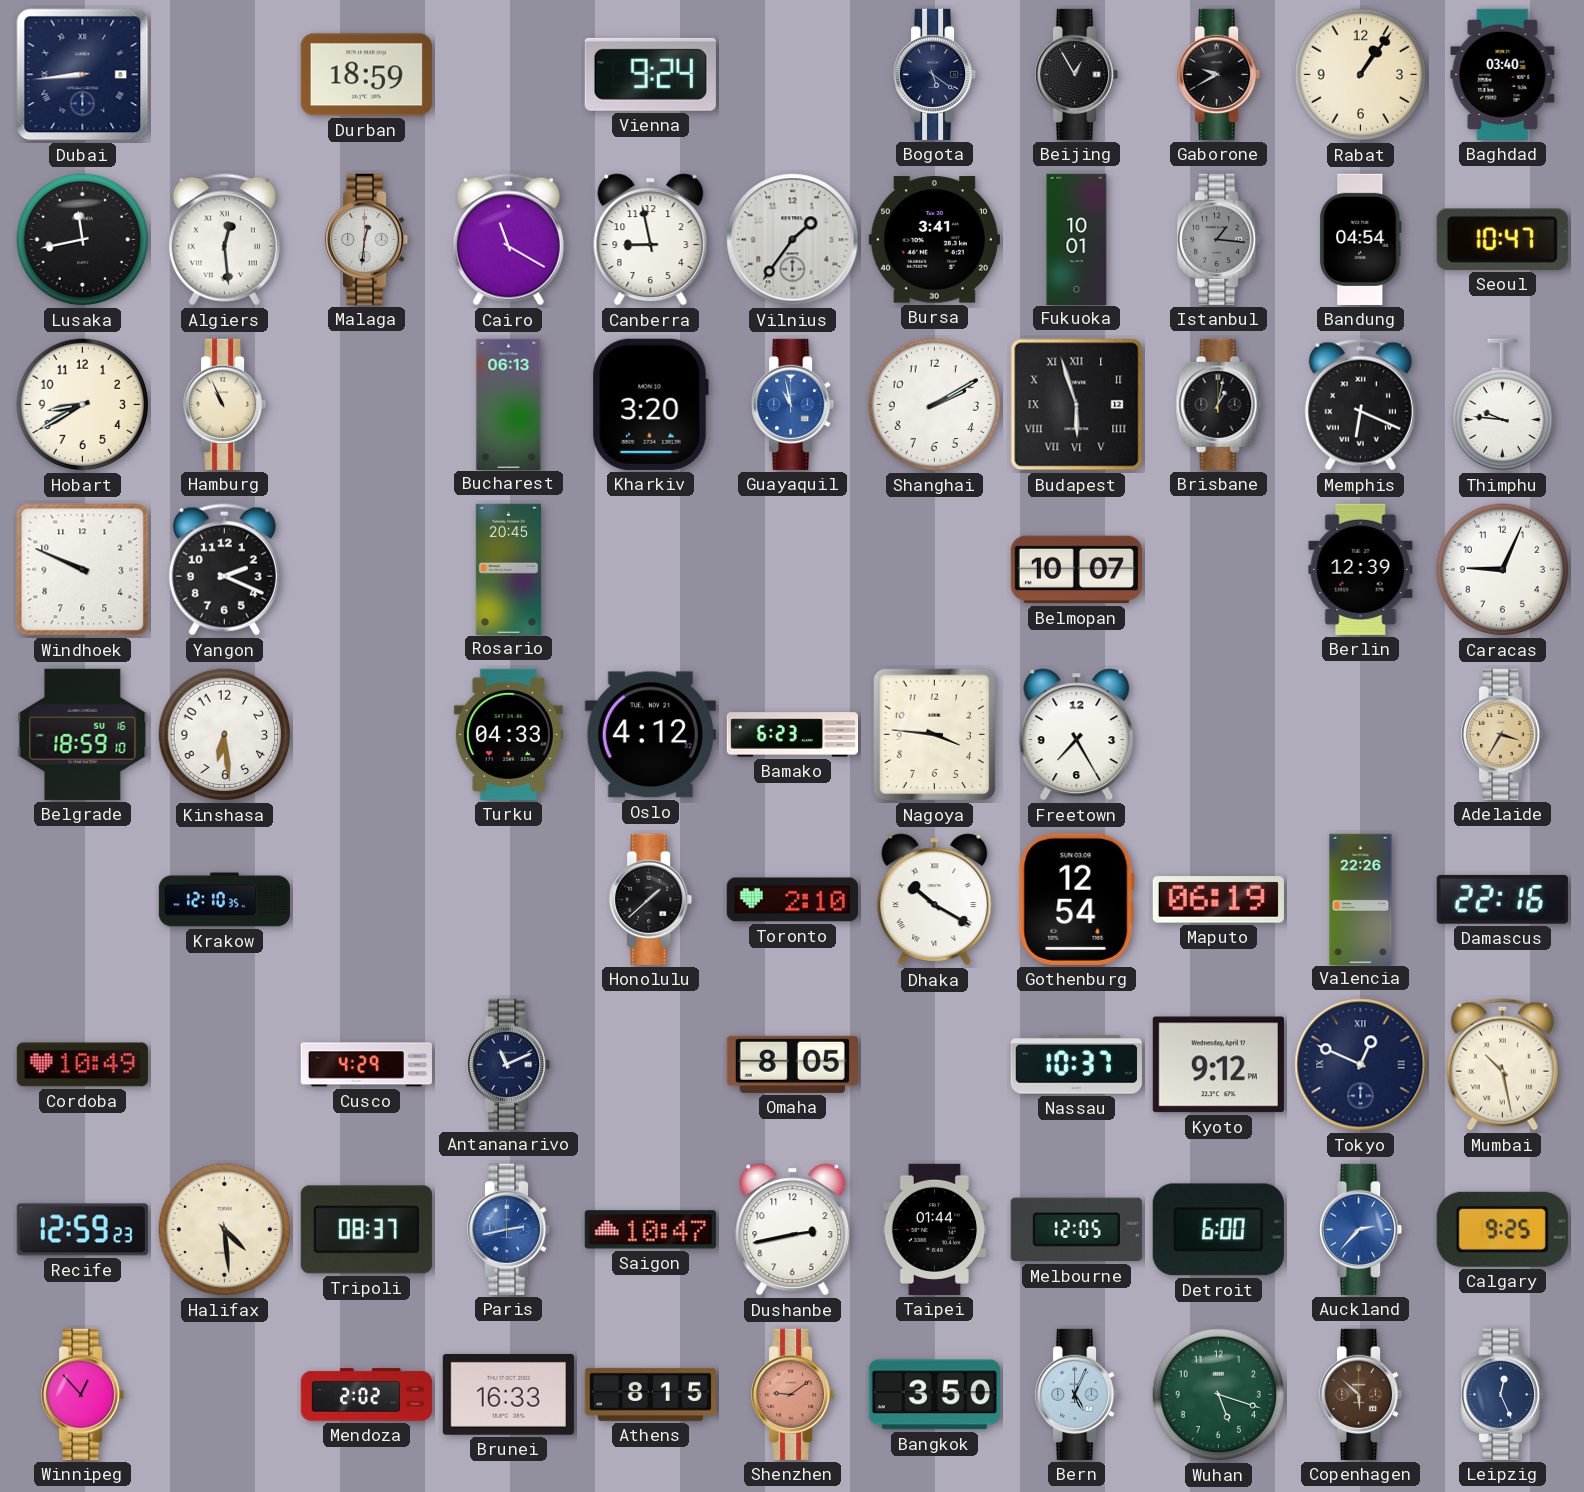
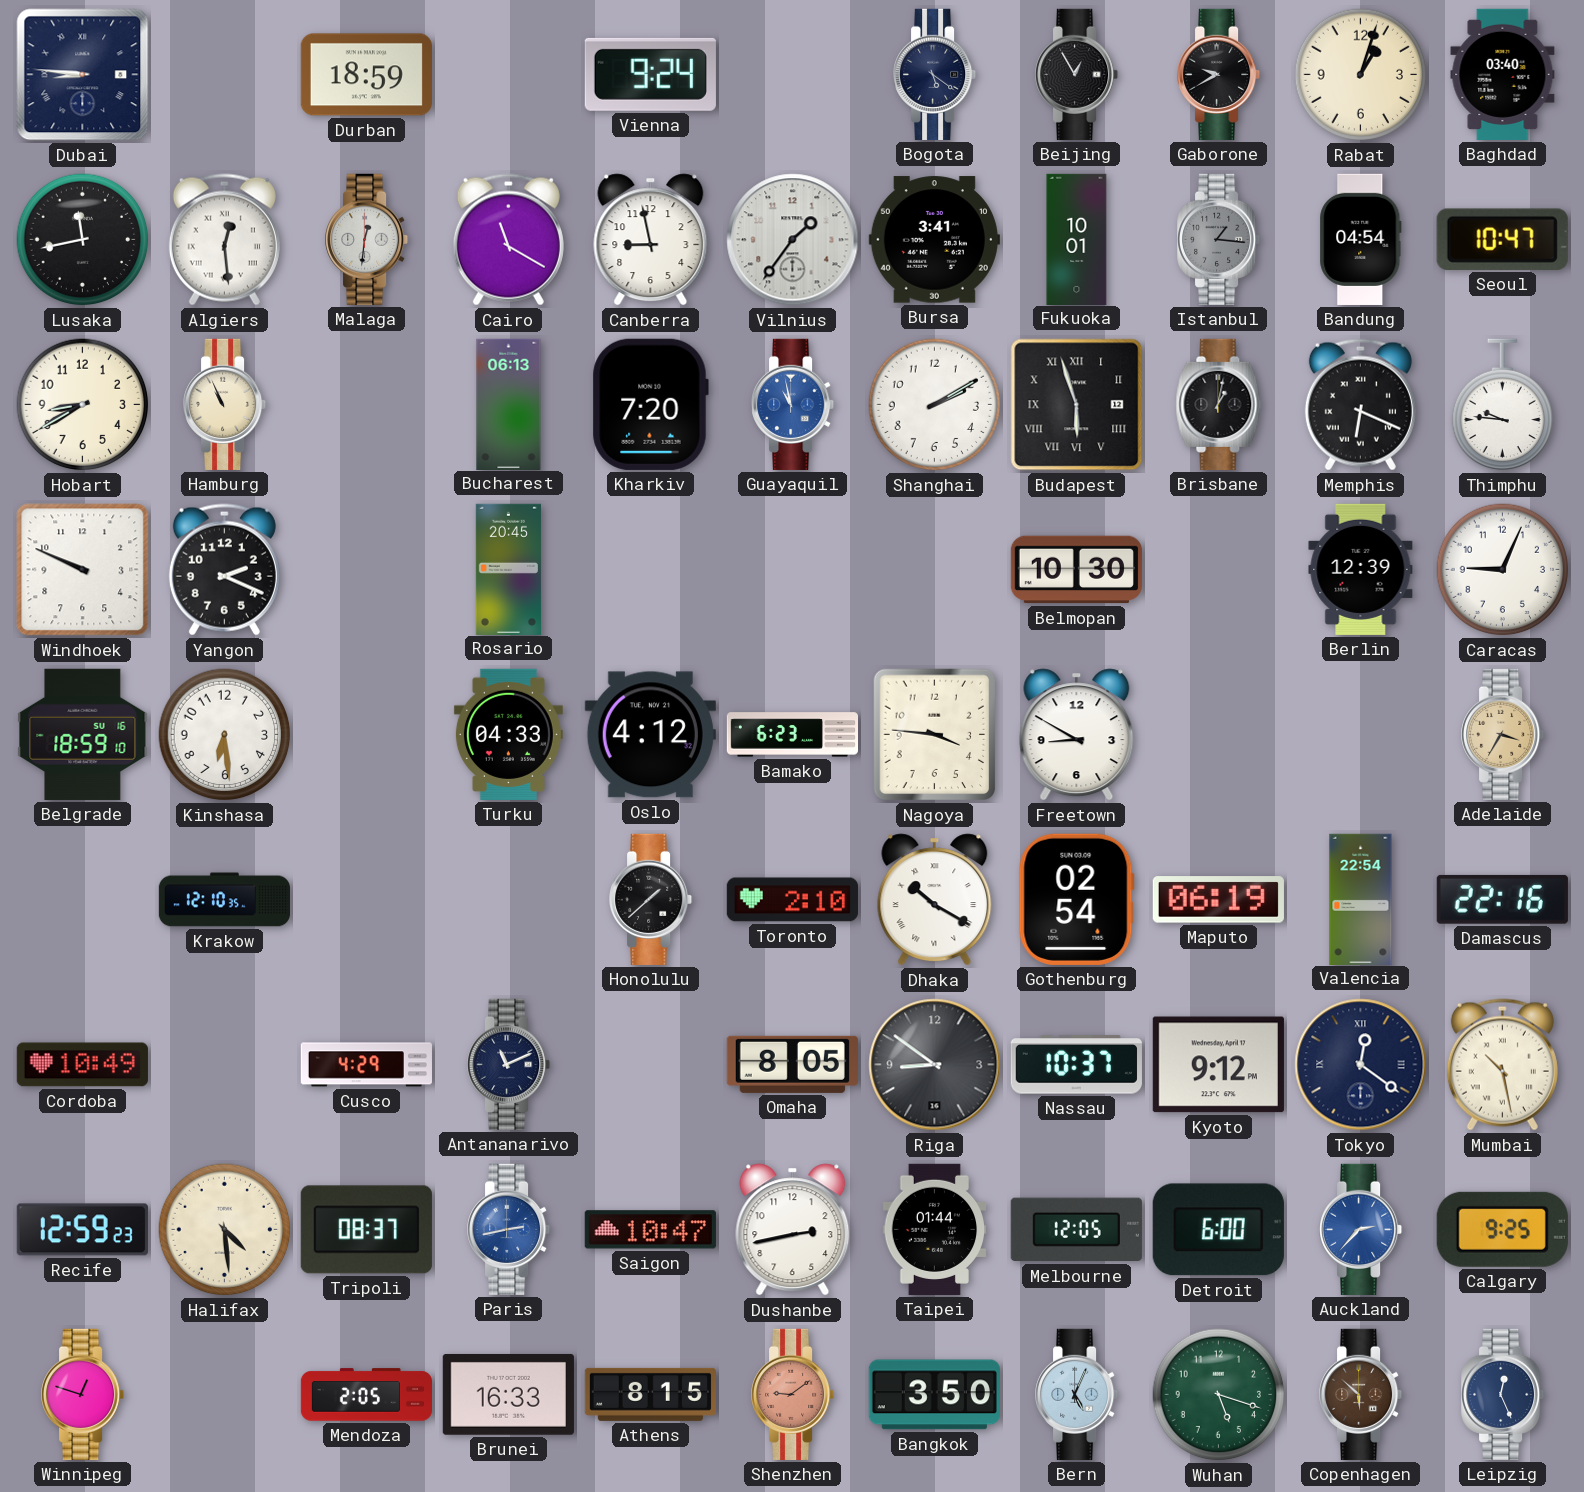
Dubai: 8:44 -> 8:46 (83, 75)
Rabat: 1:06 -> 1:03 (1361, 75)
Kharkiv: 3:20 -> 7:20 (650, 404)
Belmopan: 10:07 -> 10:30 (1076, 570)
Freetown: 7:25 -> 8:50 (1077, 735)
Gothenburg: 12:54 -> 02:54 (1076, 899)
Valencia: 22:26 -> 22:54 (1361, 899)
Riga: none -> 8:51 (935, 1065)
Tokyo: 12:49 -> 12:21 (1361, 1065)
Winnipeg: 12:53 -> 12:48 (83, 1394)
Mendoza: 2:02 -> 2:05 (366, 1395)
